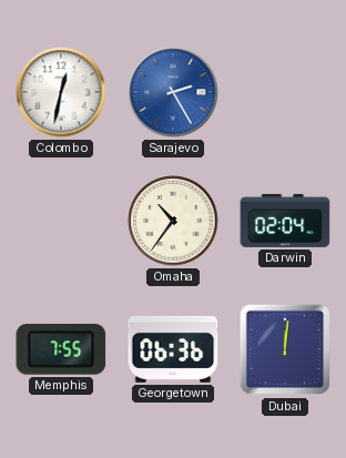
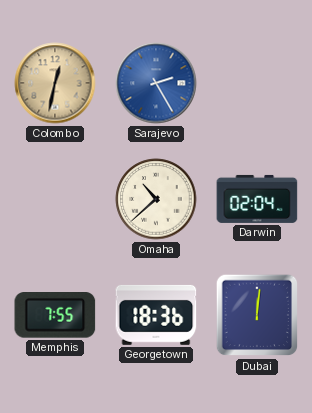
Colombo dial: white -> champagne (55, 83)
Omaha: 10:36 -> 10:38 (156, 199)
Georgetown: 06:36 -> 18:36 (156, 315)
